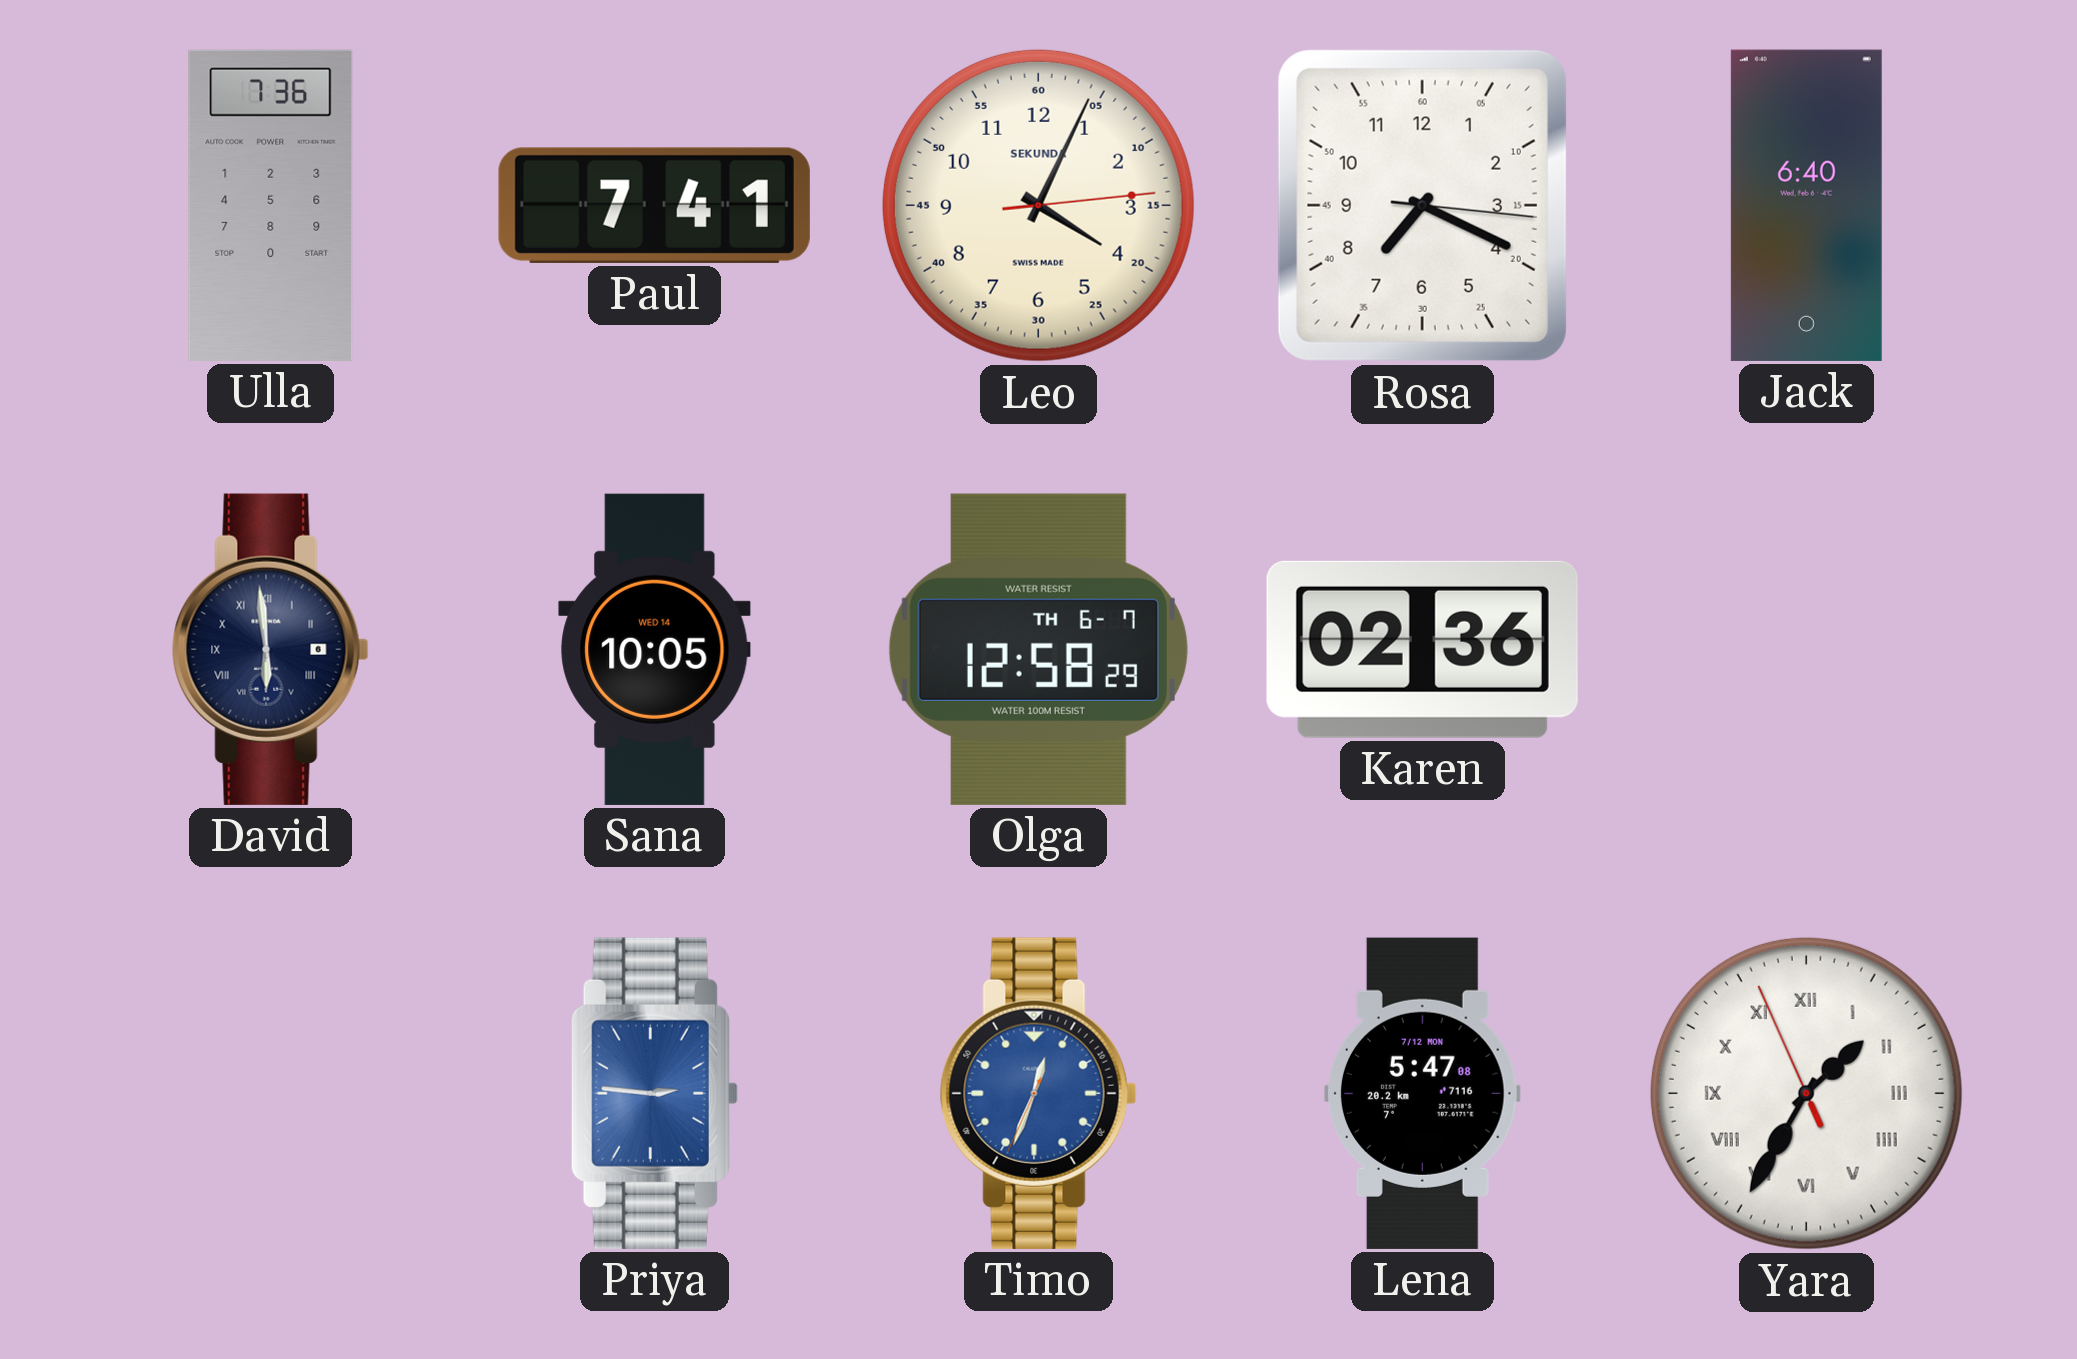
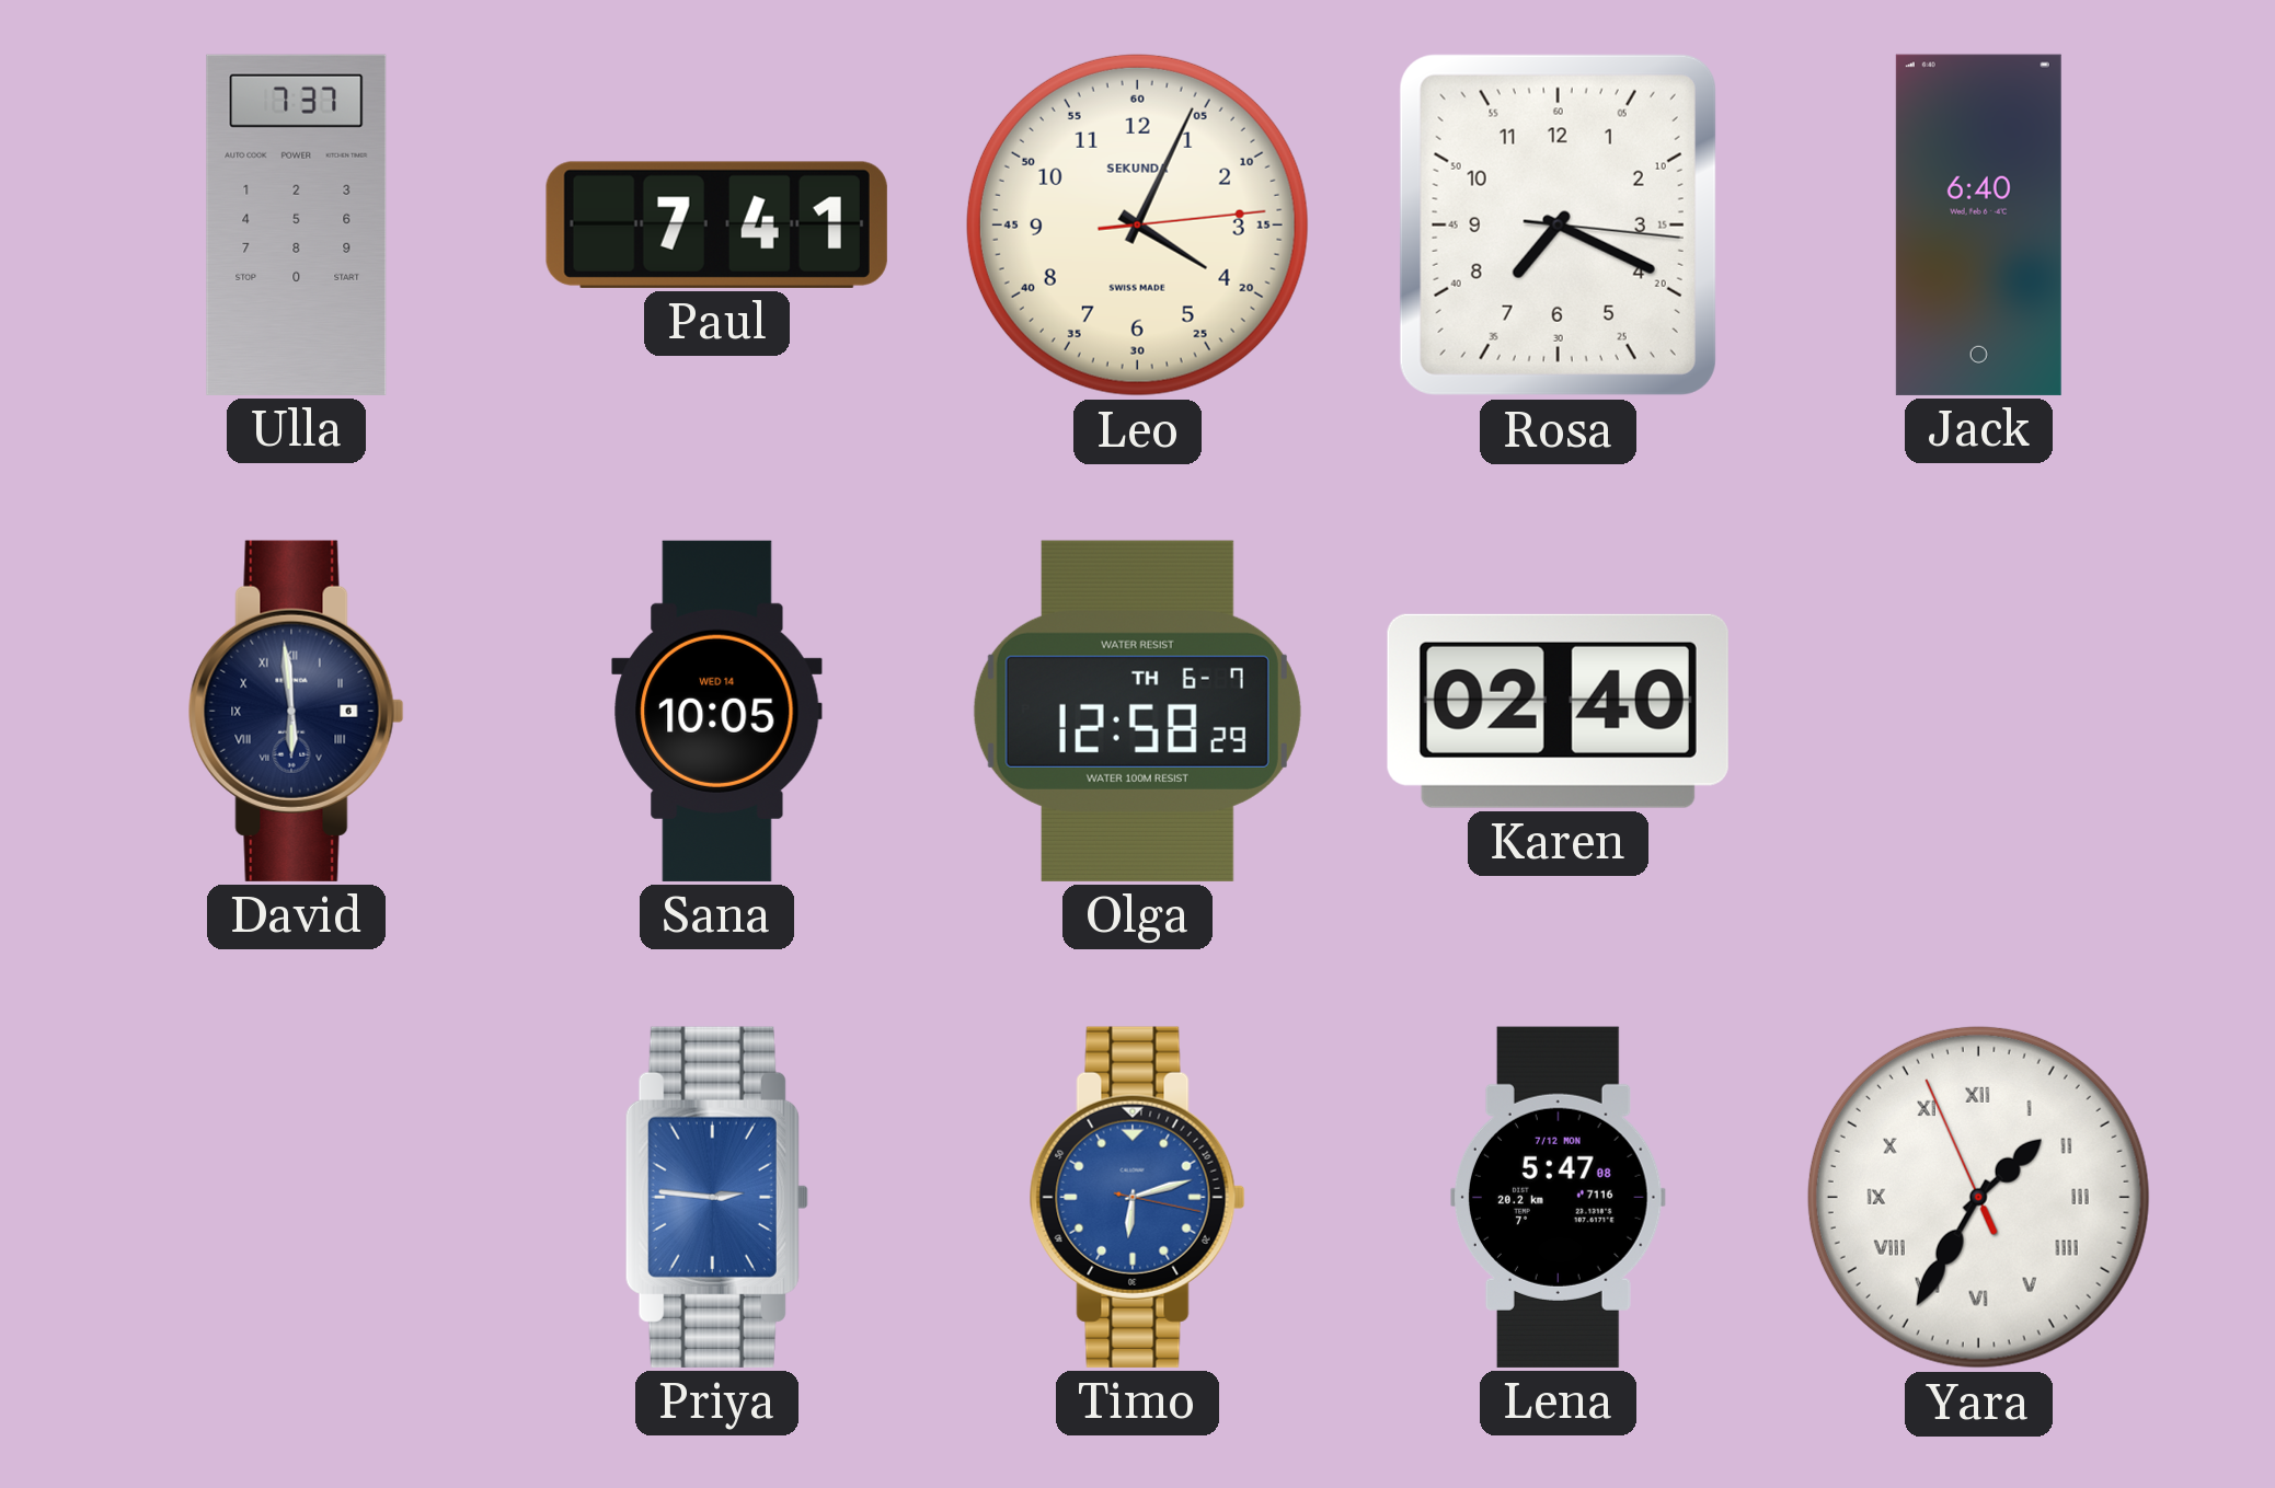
Ulla: 7:36 -> 7:37 (297, 224)
Karen: 02:36 -> 02:40 (1558, 711)
Timo: 12:33 -> 6:12 (1137, 1197)
